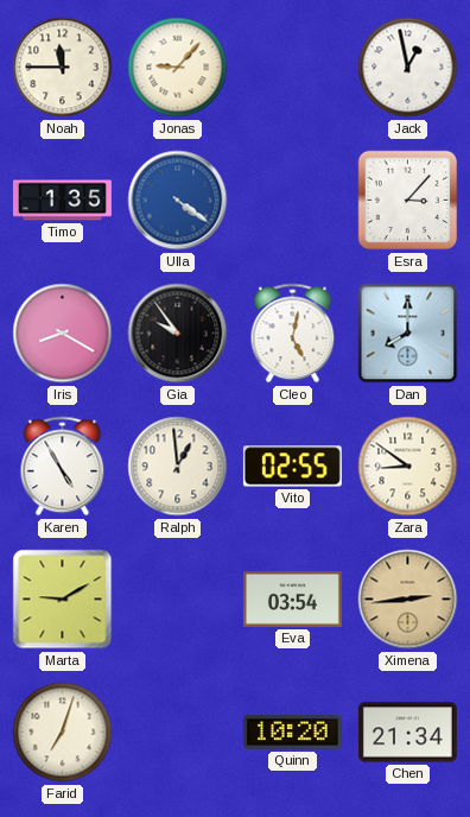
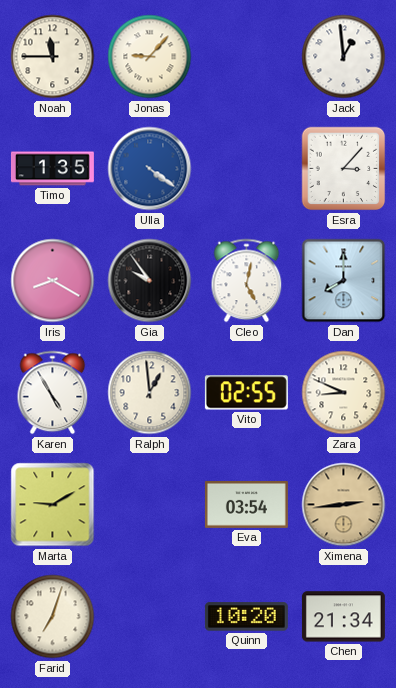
Jack: 12:58 -> 12:59 (344, 57)
Zara: 8:51 -> 8:49 (344, 393)
